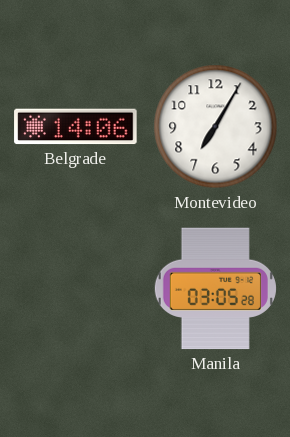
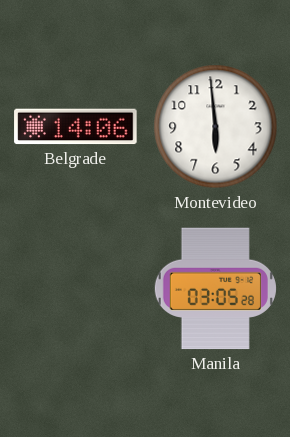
Montevideo: 7:05 -> 5:59 (216, 127)
